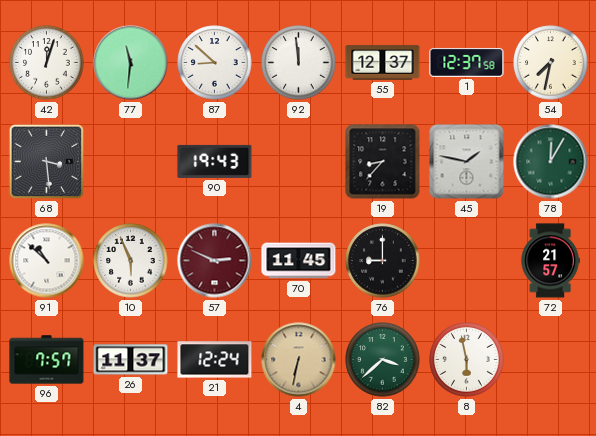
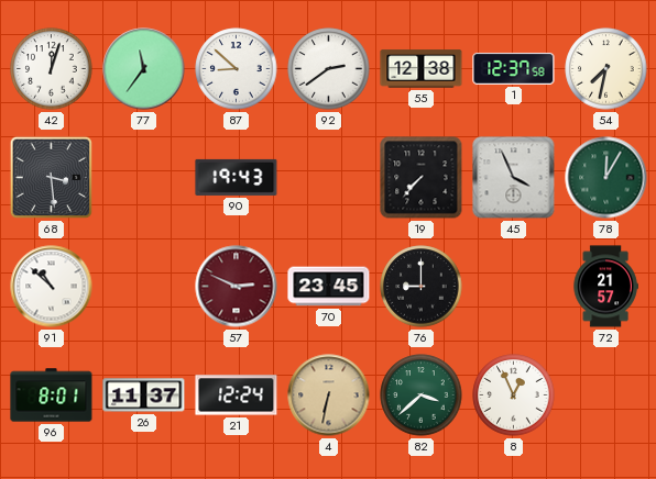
77: 11:31 -> 11:36 (144, 69)
92: 11:59 -> 2:39 (329, 69)
55: 12:37 -> 12:38 (422, 69)
19: 8:37 -> 7:37 (422, 178)
45: 1:47 -> 3:56 (514, 178)
10: 5:56 -> none (131, 261)
70: 11:45 -> 23:45 (329, 287)
96: 7:57 -> 8:01 (52, 396)
8: 5:58 -> 12:56 (514, 396)
